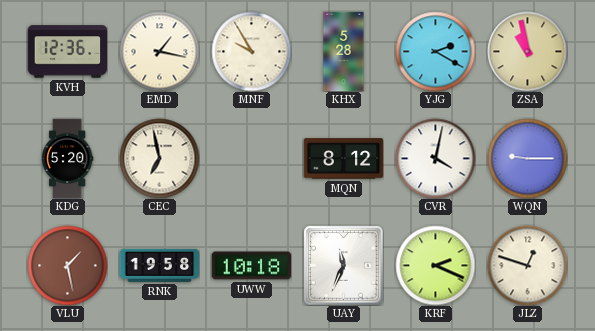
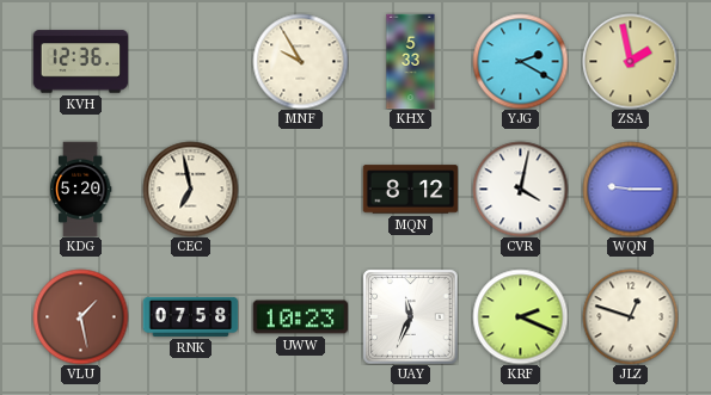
EMD: 1:17 -> none (159, 51)
KHX: 5:28 -> 5:33 (411, 61)
ZSA: 10:58 -> 1:58 (630, 61)
RNK: 19:58 -> 07:58 (190, 316)
UWW: 10:18 -> 10:23 (300, 317)
